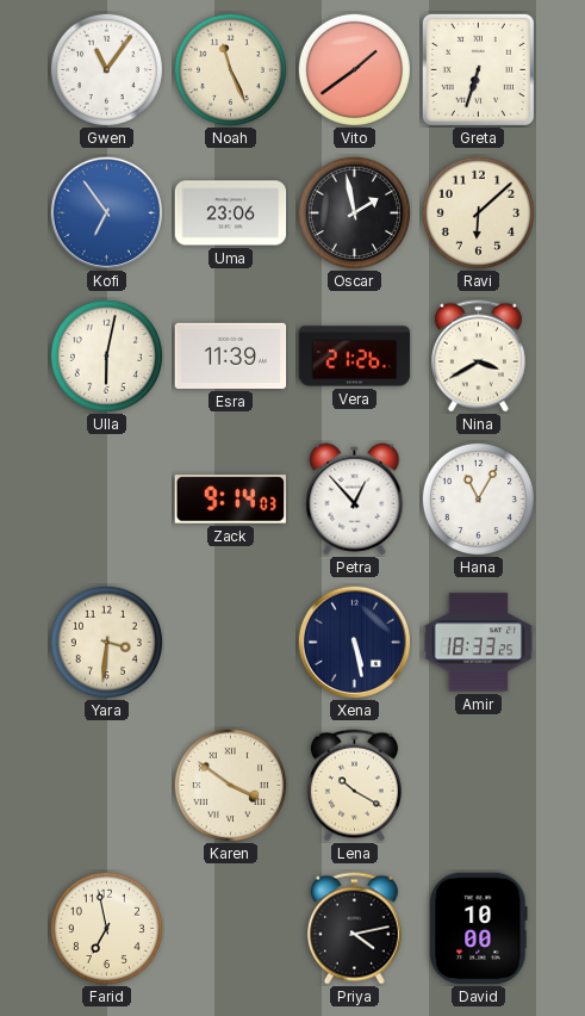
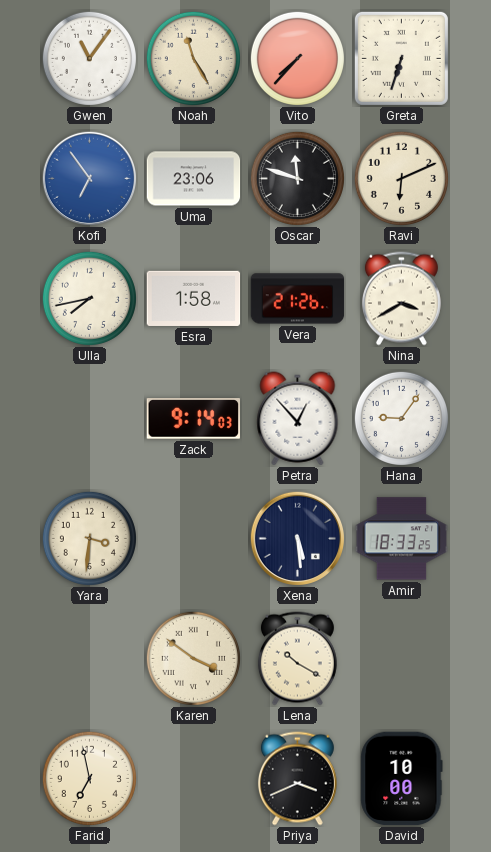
Noah: 11:26 -> 11:25 (193, 58)
Vito: 1:39 -> 7:37 (297, 58)
Oscar: 1:58 -> 11:48 (297, 178)
Ravi: 6:08 -> 6:11 (401, 178)
Ulla: 6:02 -> 7:43 (89, 298)
Esra: 11:39 -> 1:58 (194, 298)
Hana: 11:05 -> 9:06 (401, 418)
Xena: 5:28 -> 5:29 (297, 538)
Priya: 4:13 -> 3:41 (297, 779)
